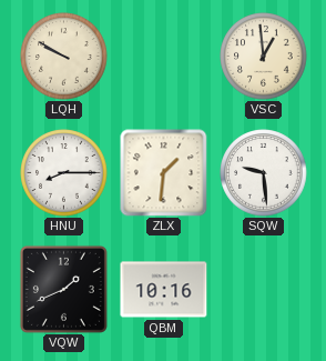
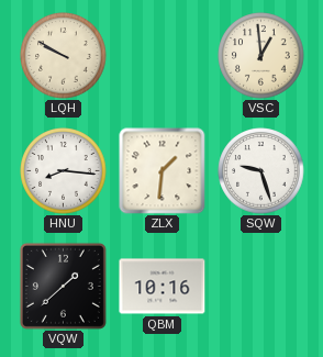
HNU: 8:15 -> 8:16 (64, 171)
SQW: 9:29 -> 9:27 (261, 171)
VQW: 1:41 -> 1:38 (63, 286)
